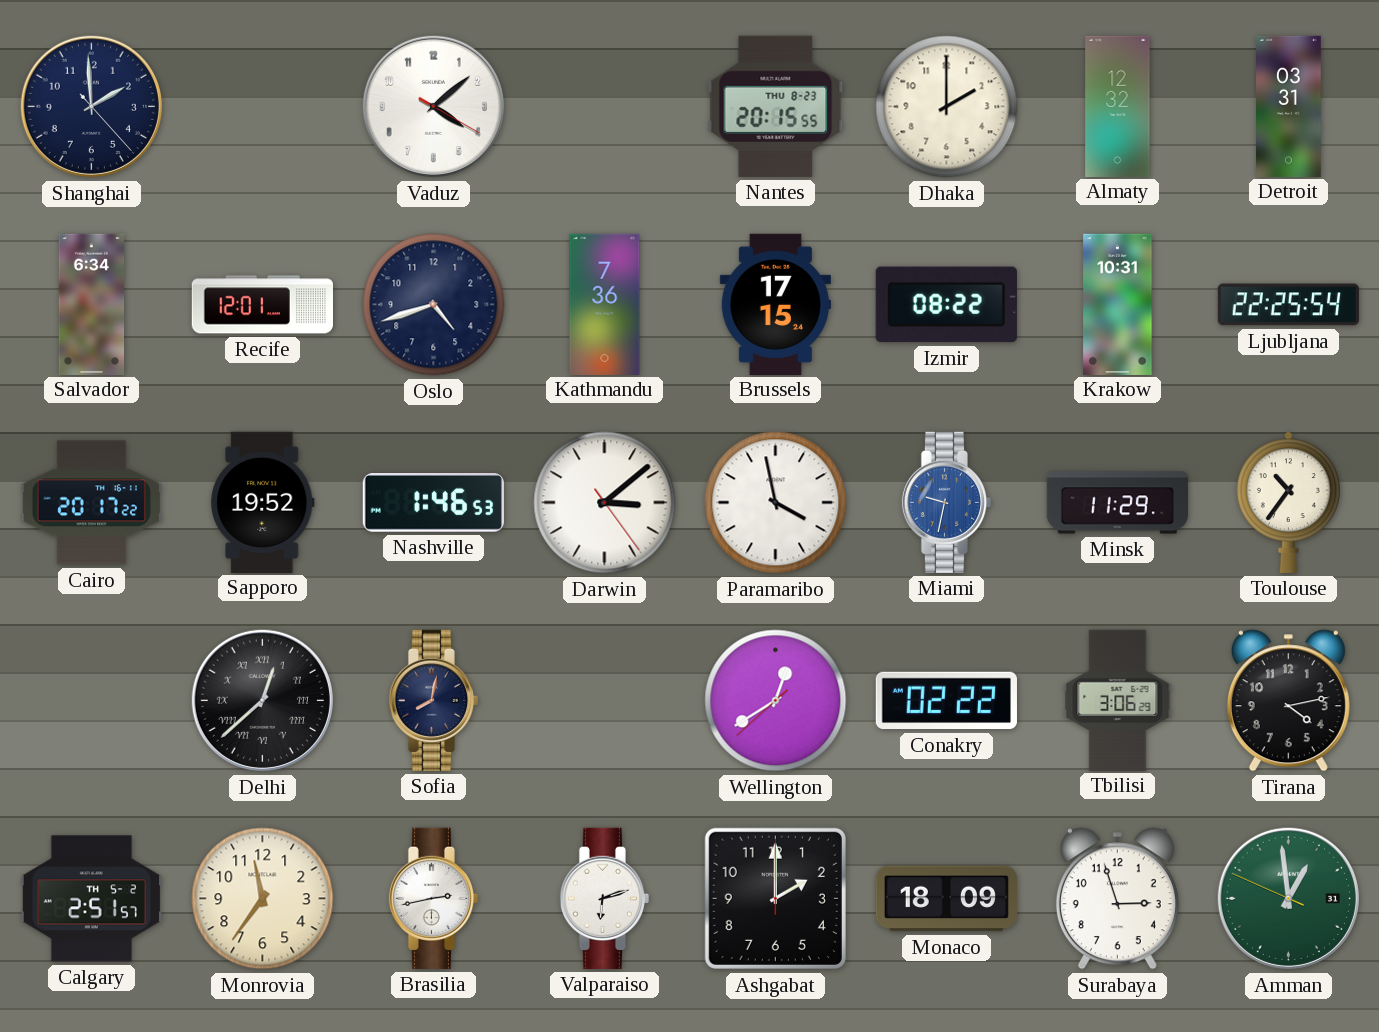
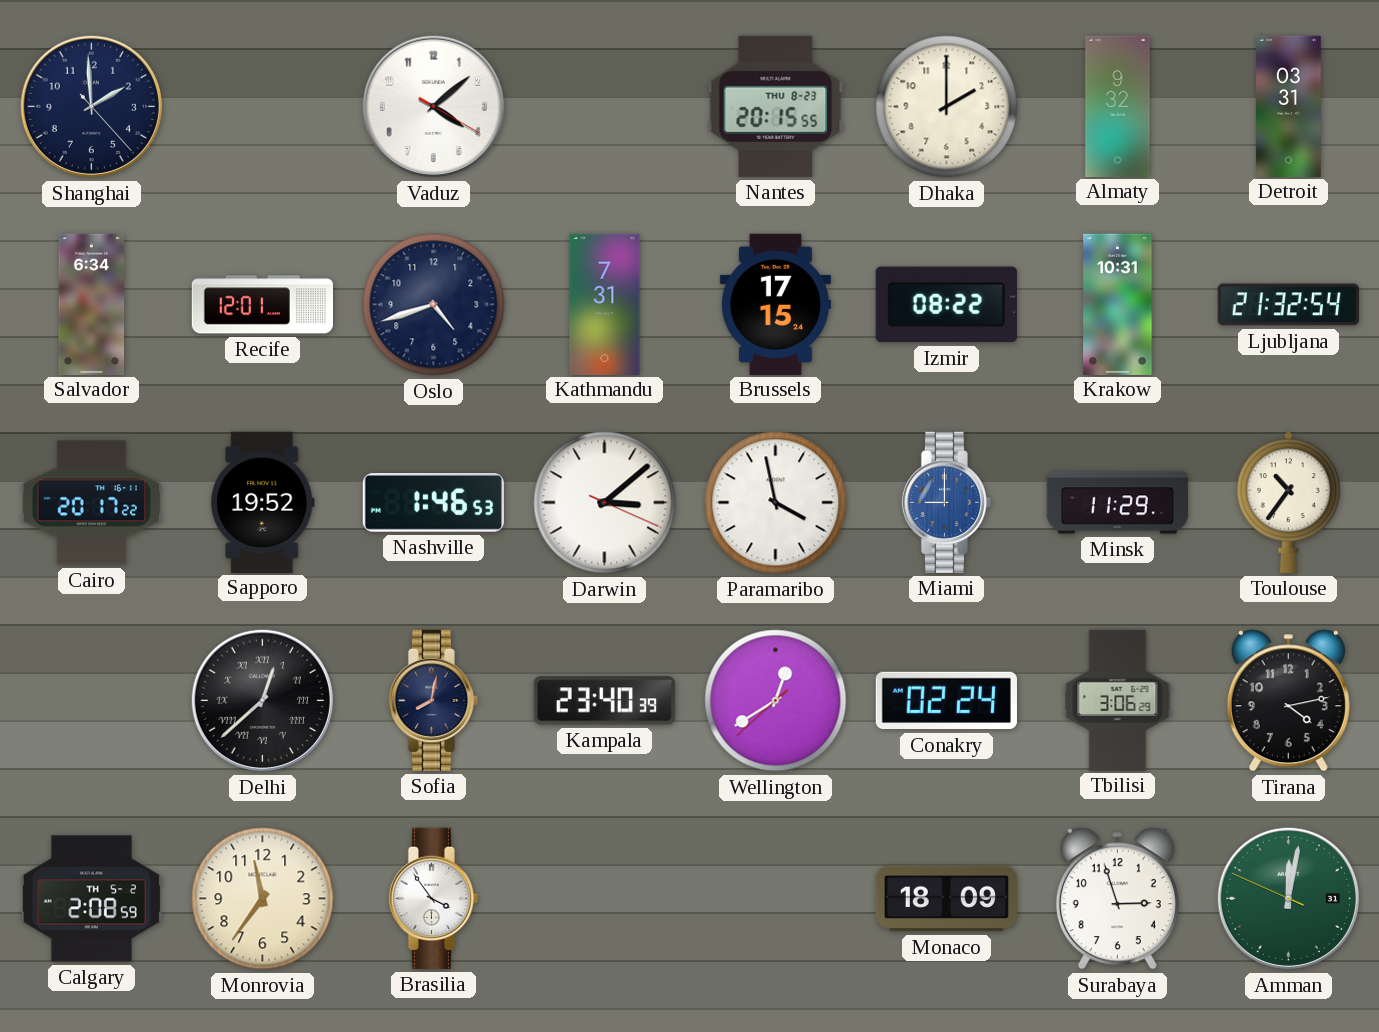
Almaty: 12:32 -> 9:32 (1118, 106)
Kathmandu: 7:36 -> 7:31 (605, 304)
Ljubljana: 22:25 -> 21:32 (1288, 305)
Darwin: 3:08:24 -> 3:08:19 (605, 503)
Miami: 9:32 -> 9:00 (946, 502)
Kampala: none -> 23:40 (604, 701)
Conakry: 02:22 -> 02:24 (946, 701)
Calgary: 2:51 -> 2:08 (91, 899)
Brasilia: 2:43 -> 3:54 (433, 898)
Valparaiso: 6:12 -> none (604, 898)
Ashgabat: 2:00 -> none (775, 898)
Amman: 12:58 -> 12:01 (1288, 898)
